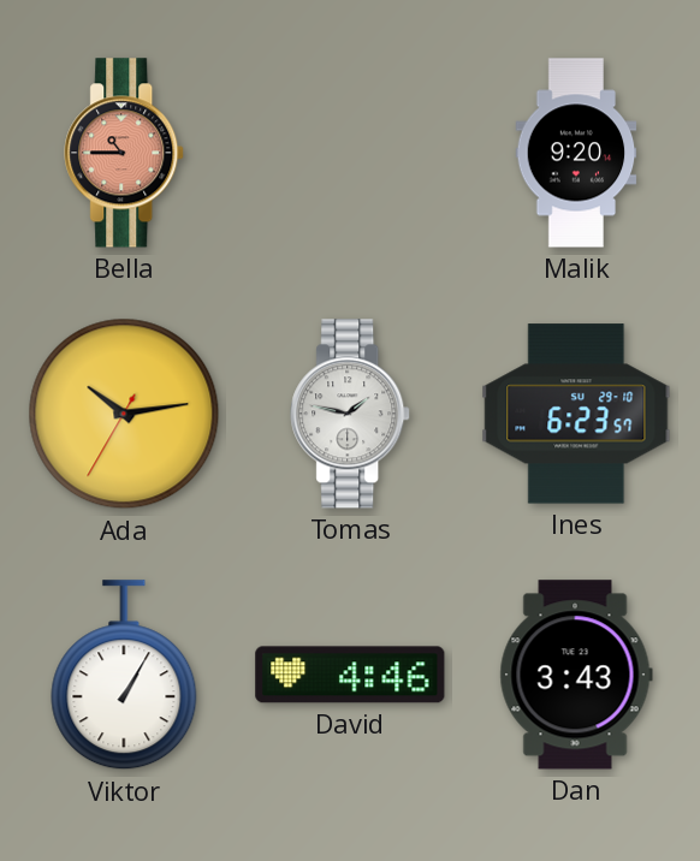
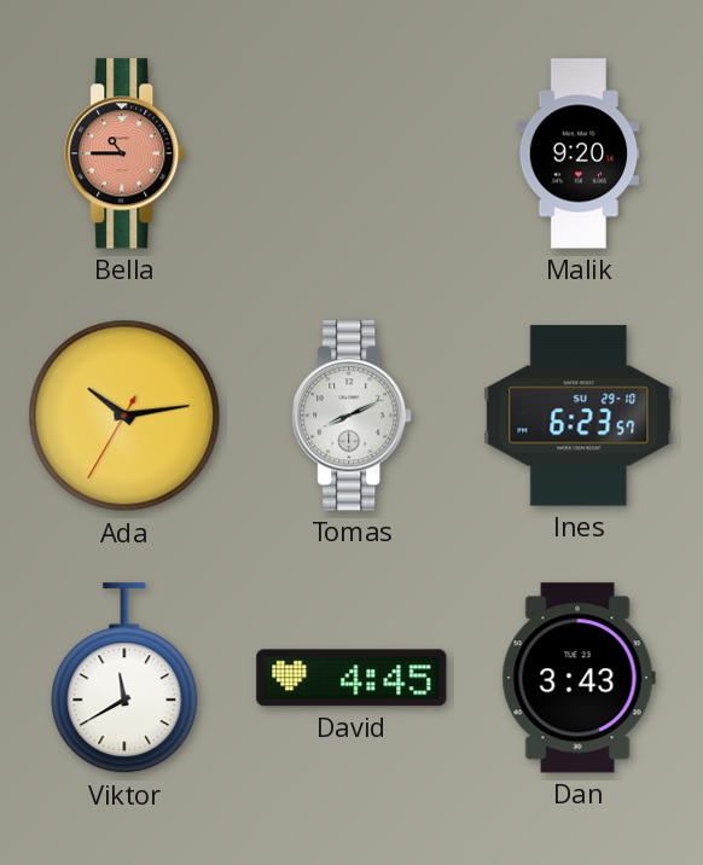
Tomas: 1:47 -> 8:11 (353, 416)
Viktor: 1:05 -> 11:40 (124, 679)
David: 4:46 -> 4:45 (351, 678)
